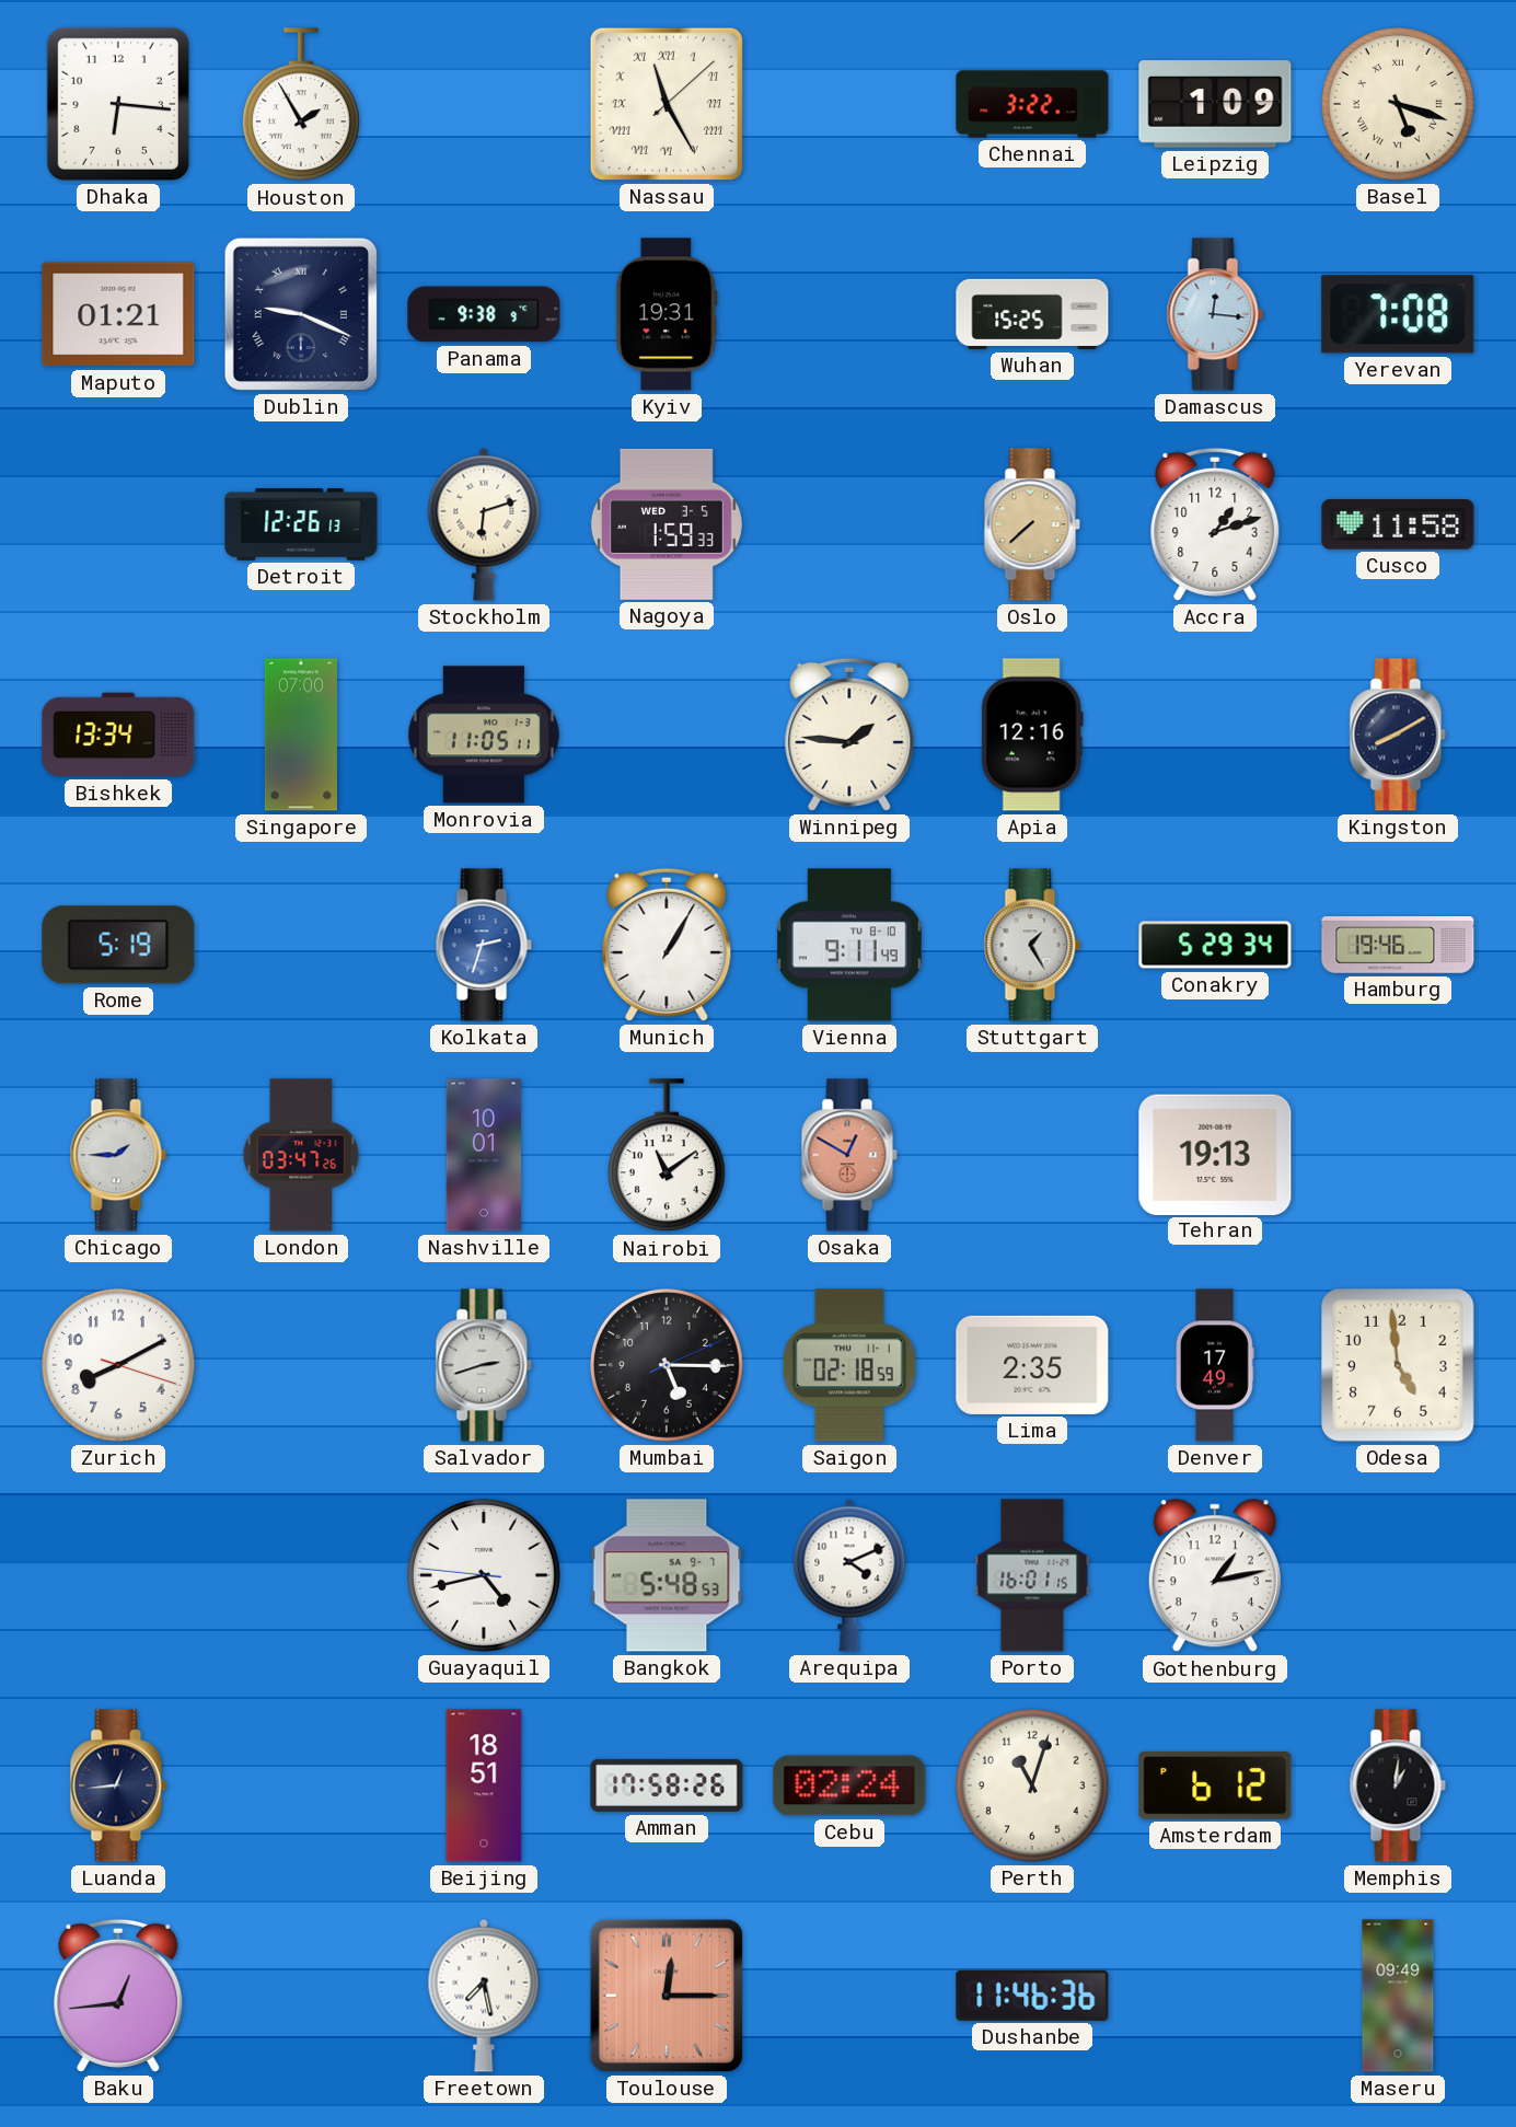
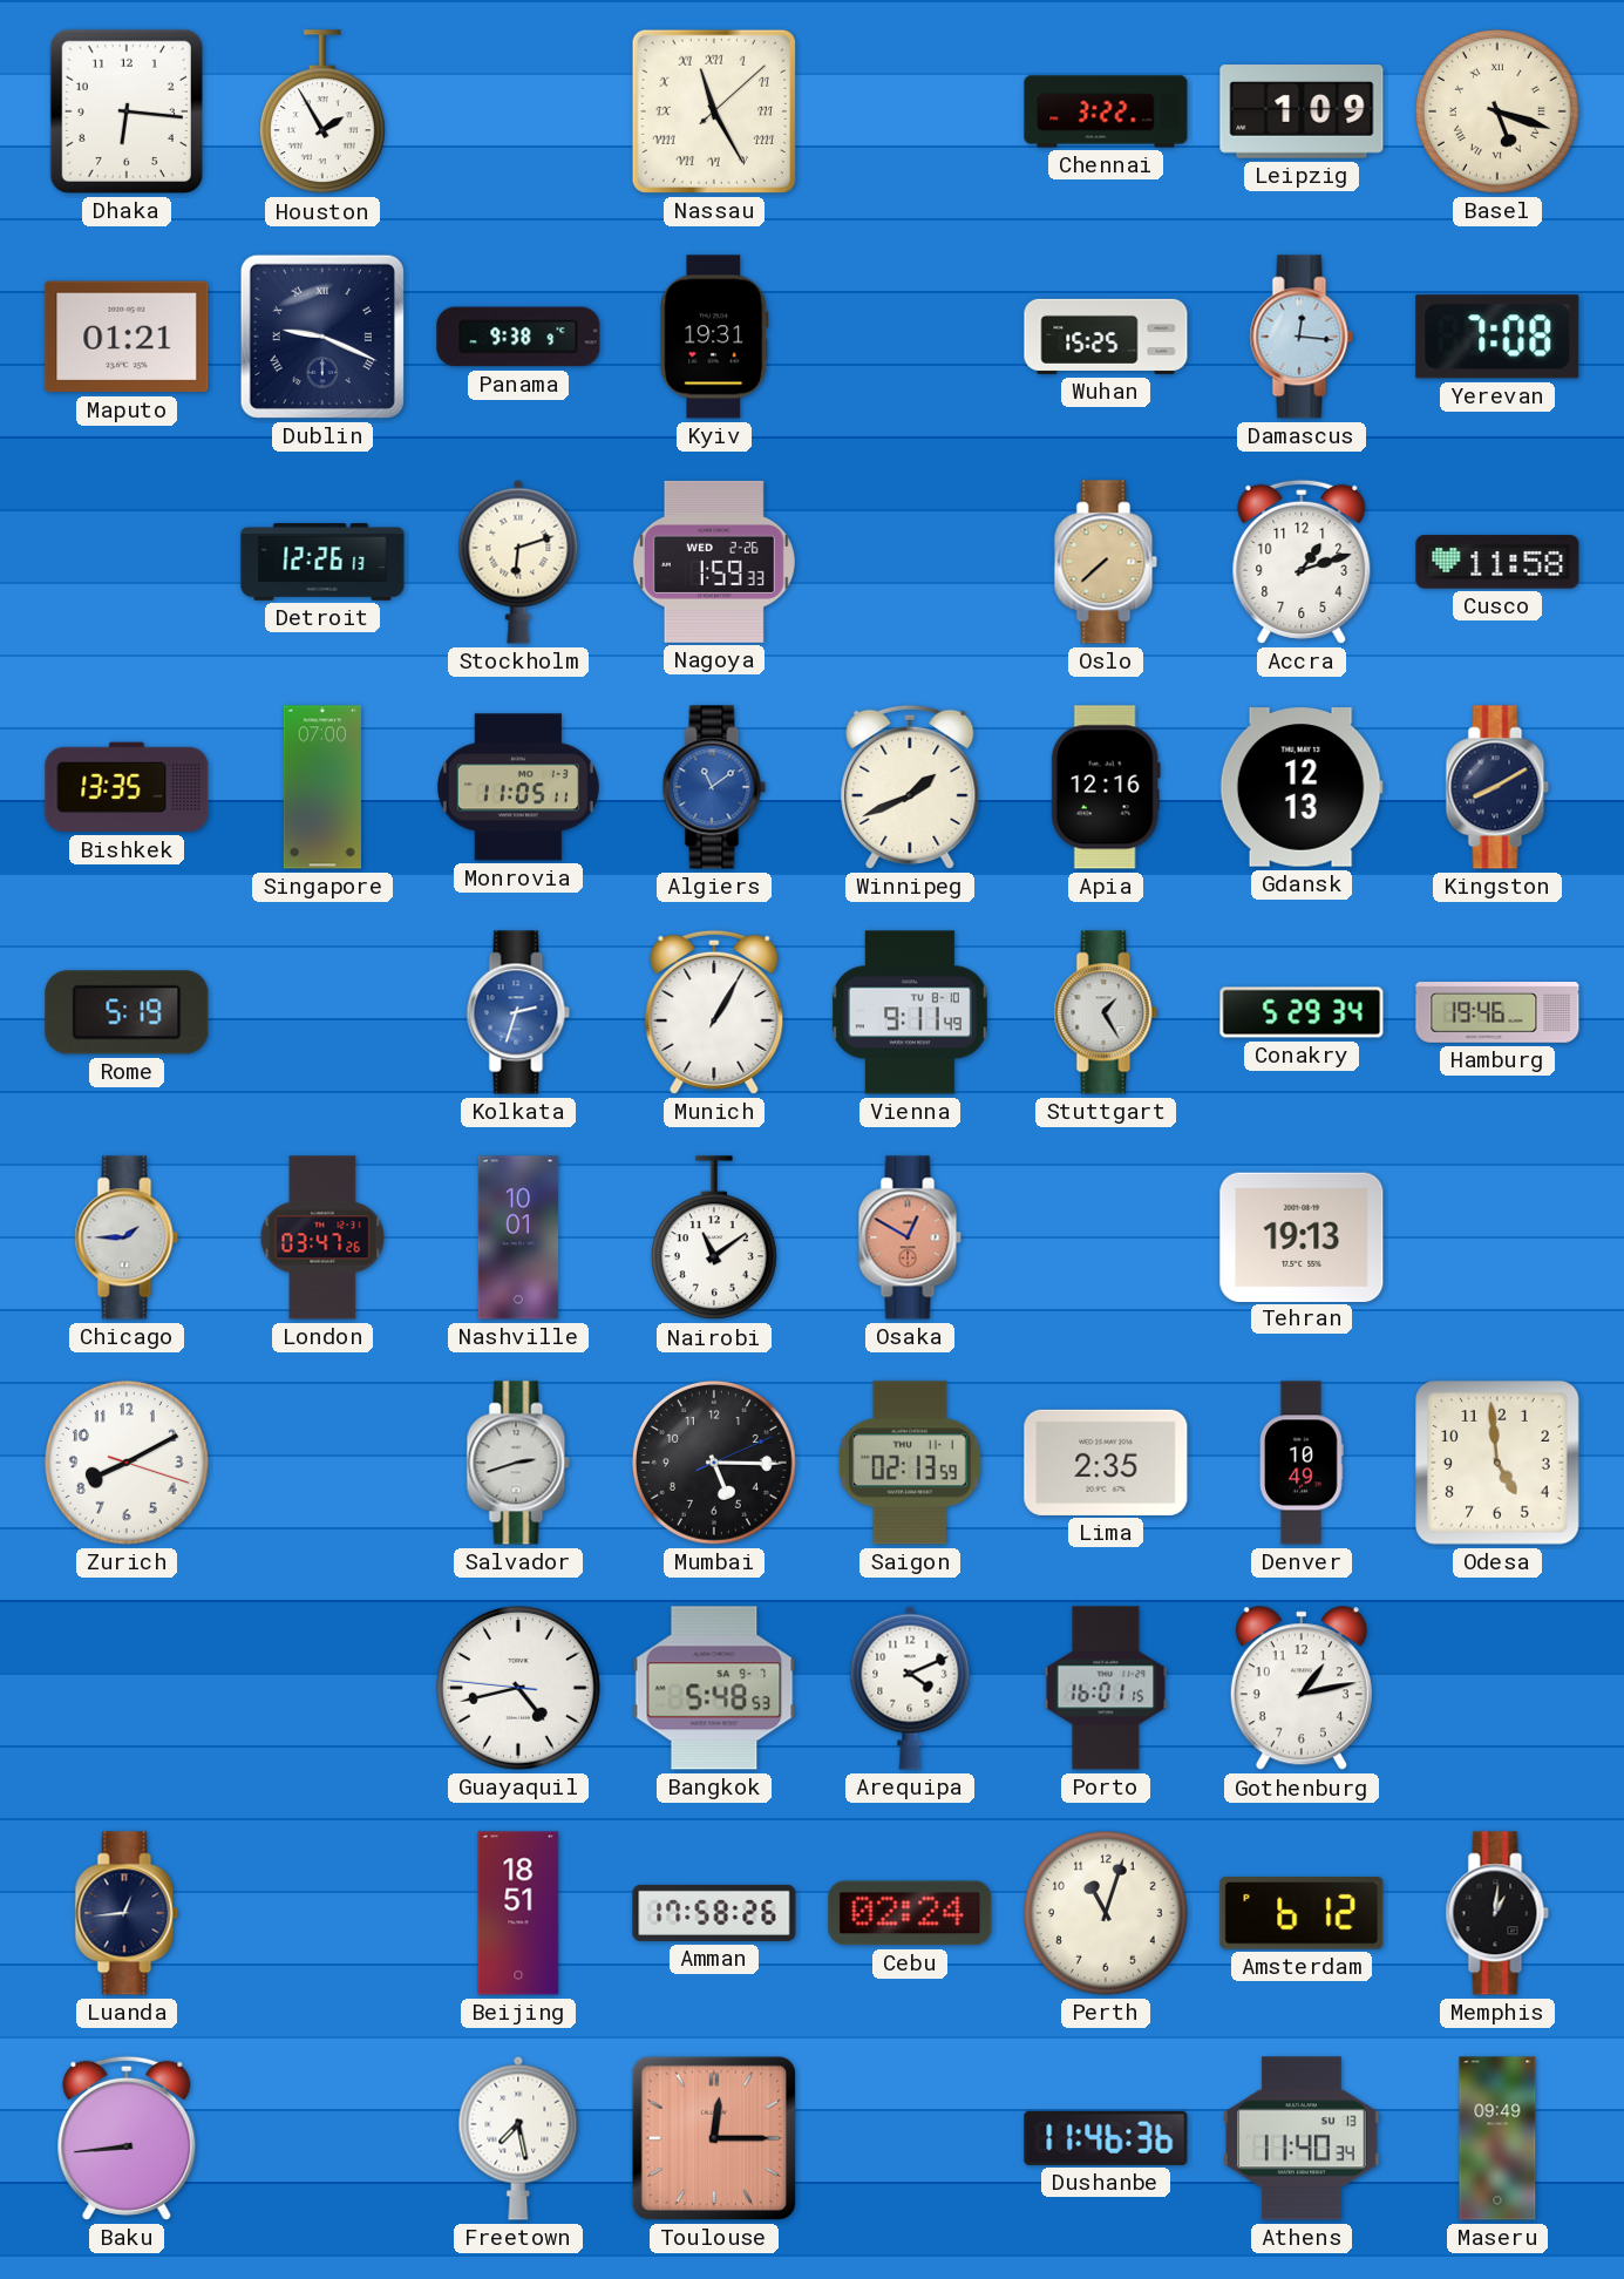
Nagoya date: WED 3-5 -> WED 2-26 (714, 562)
Bishkek: 13:34 -> 13:35 (127, 787)
Algiers: none -> 11:09 (714, 787)
Winnipeg: 1:46 -> 1:41 (910, 787)
Gdansk: none -> 12:13 (1302, 787)
Saigon: 02:18 -> 02:13 (910, 1463)
Denver: 17:49 -> 10:49 (1302, 1463)
Baku: 12:44 -> 8:44 (127, 2138)
Athens: none -> 11:40 (1302, 2138)
